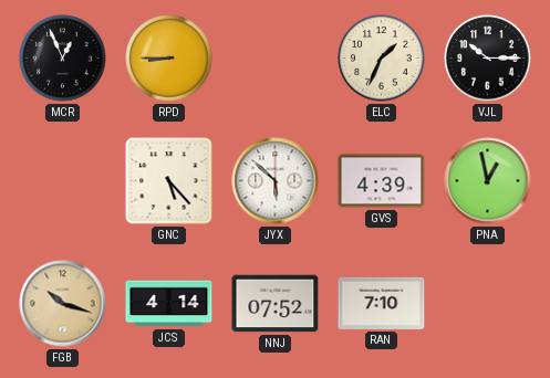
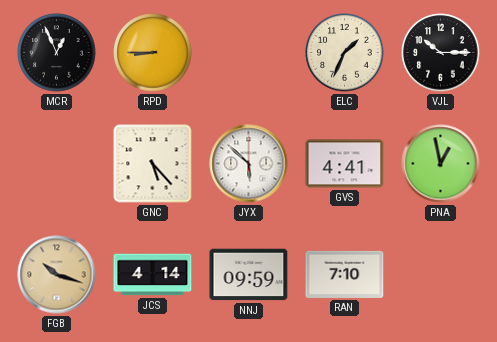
GVS: 4:39 -> 4:41 (345, 164)
NNJ: 07:52 -> 09:59 (249, 275)
